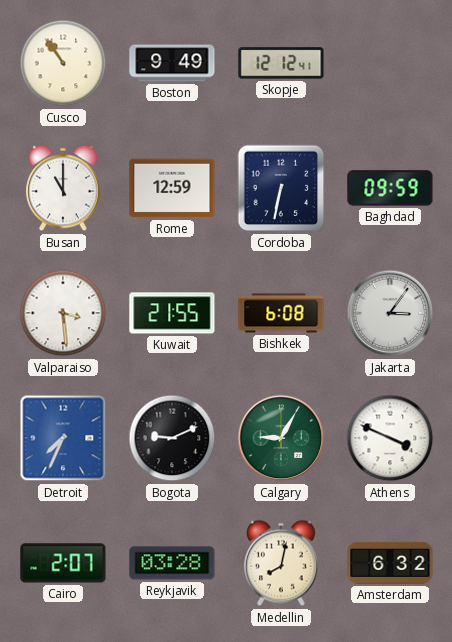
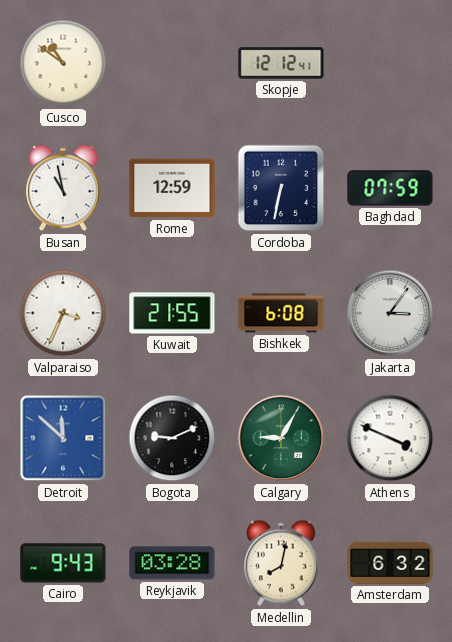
Cusco: 10:54 -> 10:51 (63, 63)
Boston: 9:49 -> none (172, 63)
Busan: 11:00 -> 10:58 (63, 188)
Baghdad: 09:59 -> 07:59 (390, 188)
Valparaiso: 3:29 -> 3:34 (63, 313)
Detroit: 7:34 -> 11:52 (63, 438)
Cairo: 2:07 -> 9:43 (63, 563)
